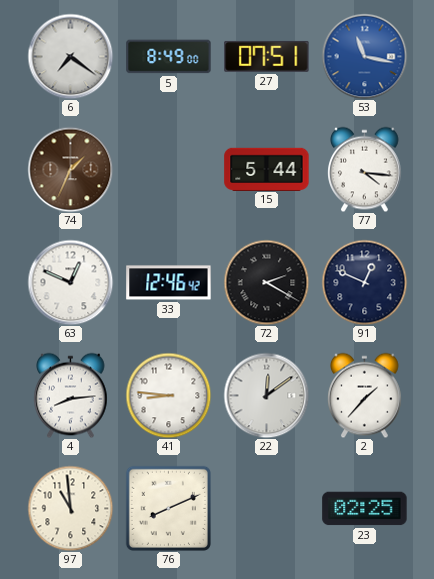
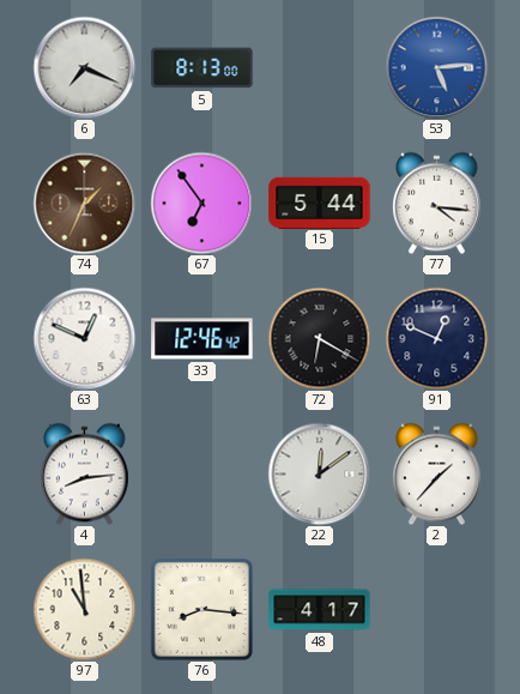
6: 7:21 -> 7:19 (84, 67)
5: 8:49 -> 8:13 (202, 68)
27: 07:51 -> none (267, 56)
53: 11:17 -> 5:14 (436, 67)
67: none -> 6:54 (201, 203)
72: 2:20 -> 6:20 (319, 338)
41: 8:46 -> none (168, 395)
76: 8:11 -> 8:16 (201, 609)
48: none -> 4:17 (320, 610)
23: 02:25 -> none (365, 509)
